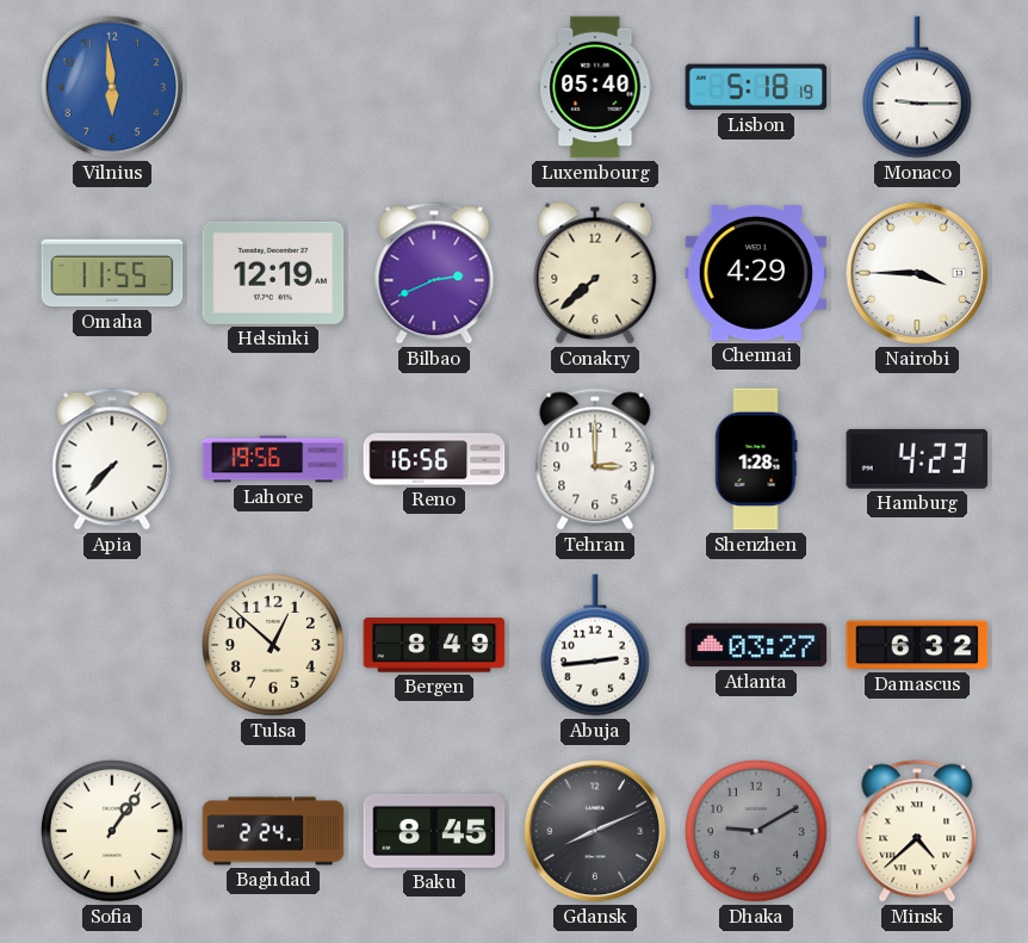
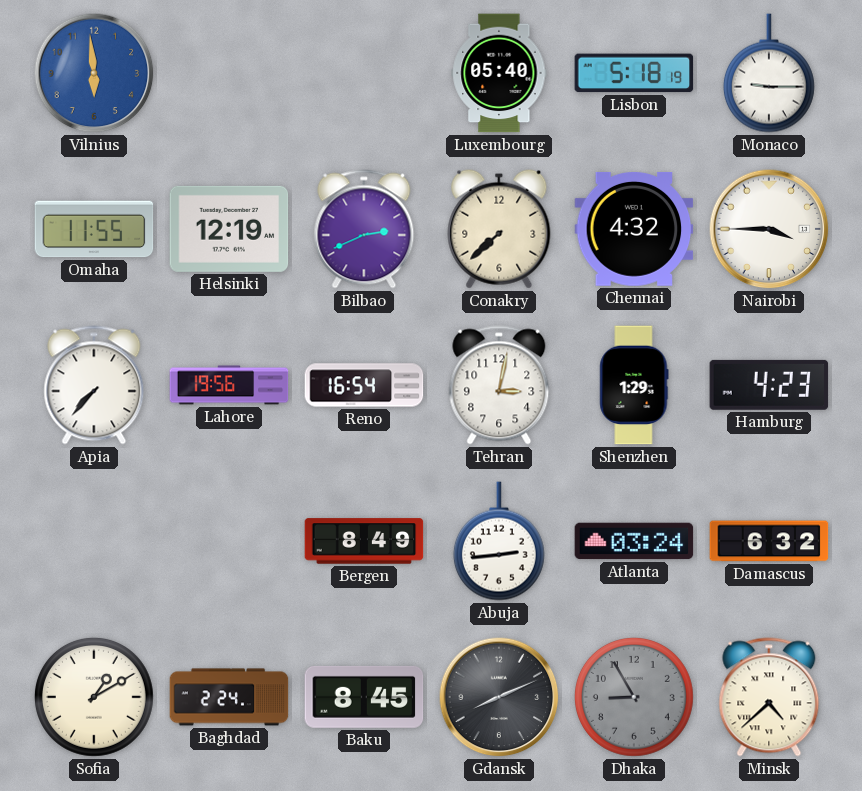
Chennai: 4:29 -> 4:32 (634, 230)
Reno: 16:56 -> 16:54 (364, 385)
Tehran: 3:00 -> 3:02 (499, 385)
Shenzhen: 1:28 -> 1:29 (634, 385)
Tulsa: 12:52 -> none (273, 645)
Atlanta: 03:27 -> 03:24 (634, 541)
Sofia: 1:06 -> 1:10 (94, 697)
Dhaka: 9:10 -> 8:55 (634, 697)
